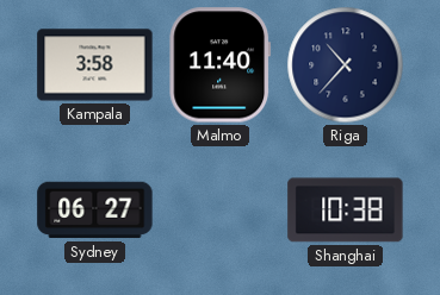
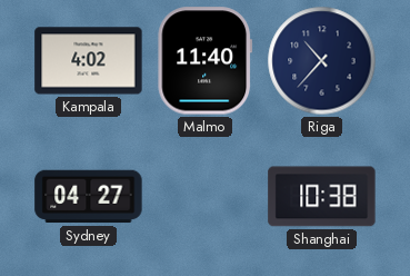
Kampala: 3:58 -> 4:02 (89, 61)
Sydney: 06:27 -> 04:27 (89, 197)
